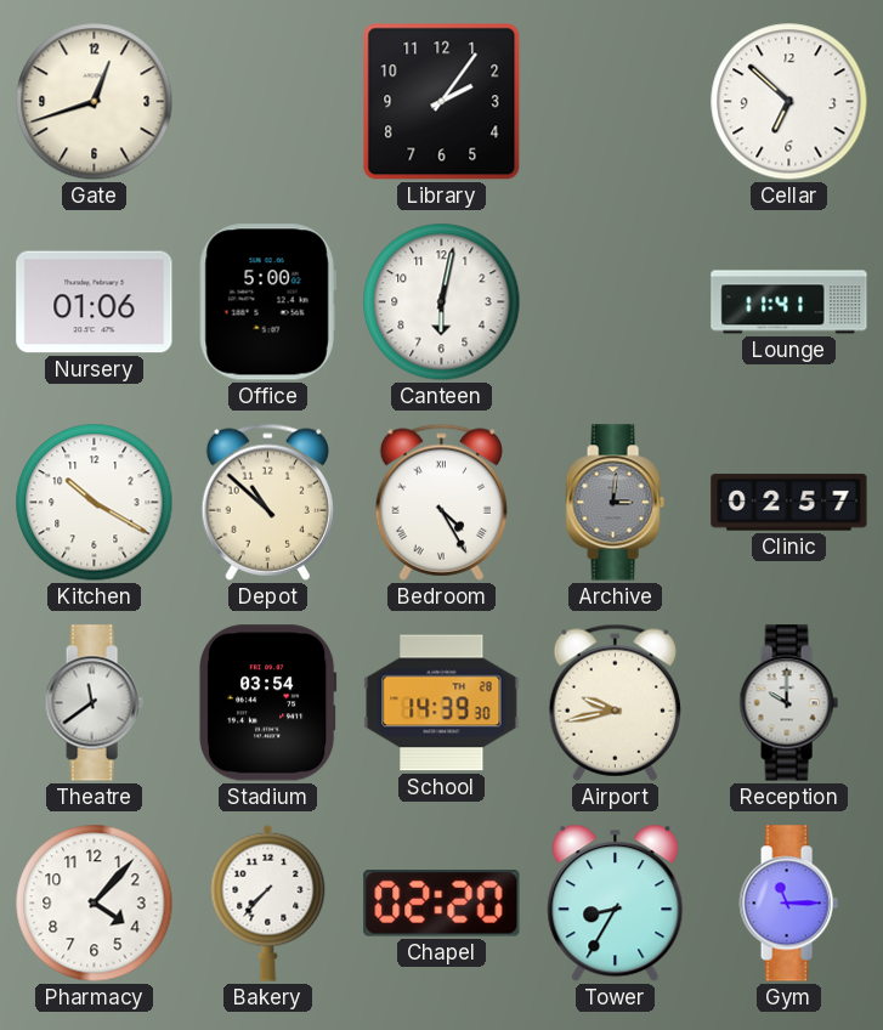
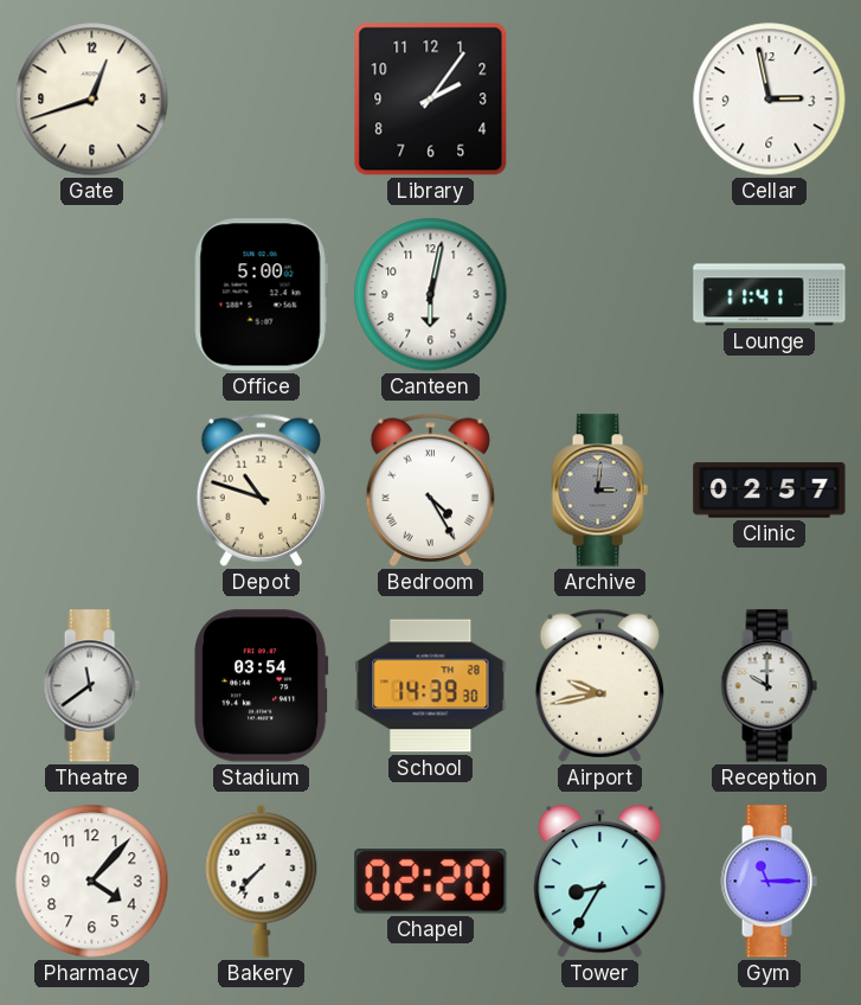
Cellar: 6:52 -> 2:58 (770, 100)
Nursery: 01:06 -> none (95, 302)
Kitchen: 10:20 -> none (95, 503)
Depot: 10:52 -> 10:48 (261, 489)
